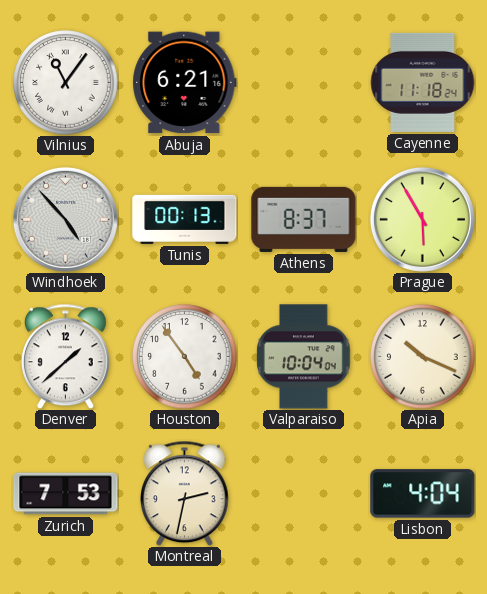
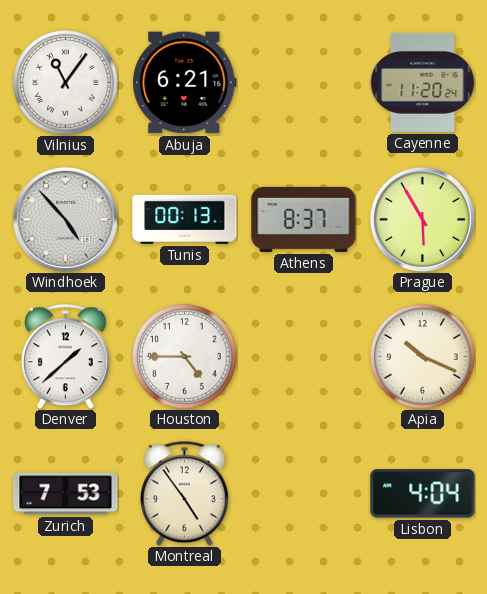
Cayenne: 11:18 -> 11:20 (422, 82)
Houston: 4:54 -> 4:45 (185, 357)
Valparaiso: 10:04 -> none (304, 357)
Montreal: 2:32 -> 4:54 (185, 493)
